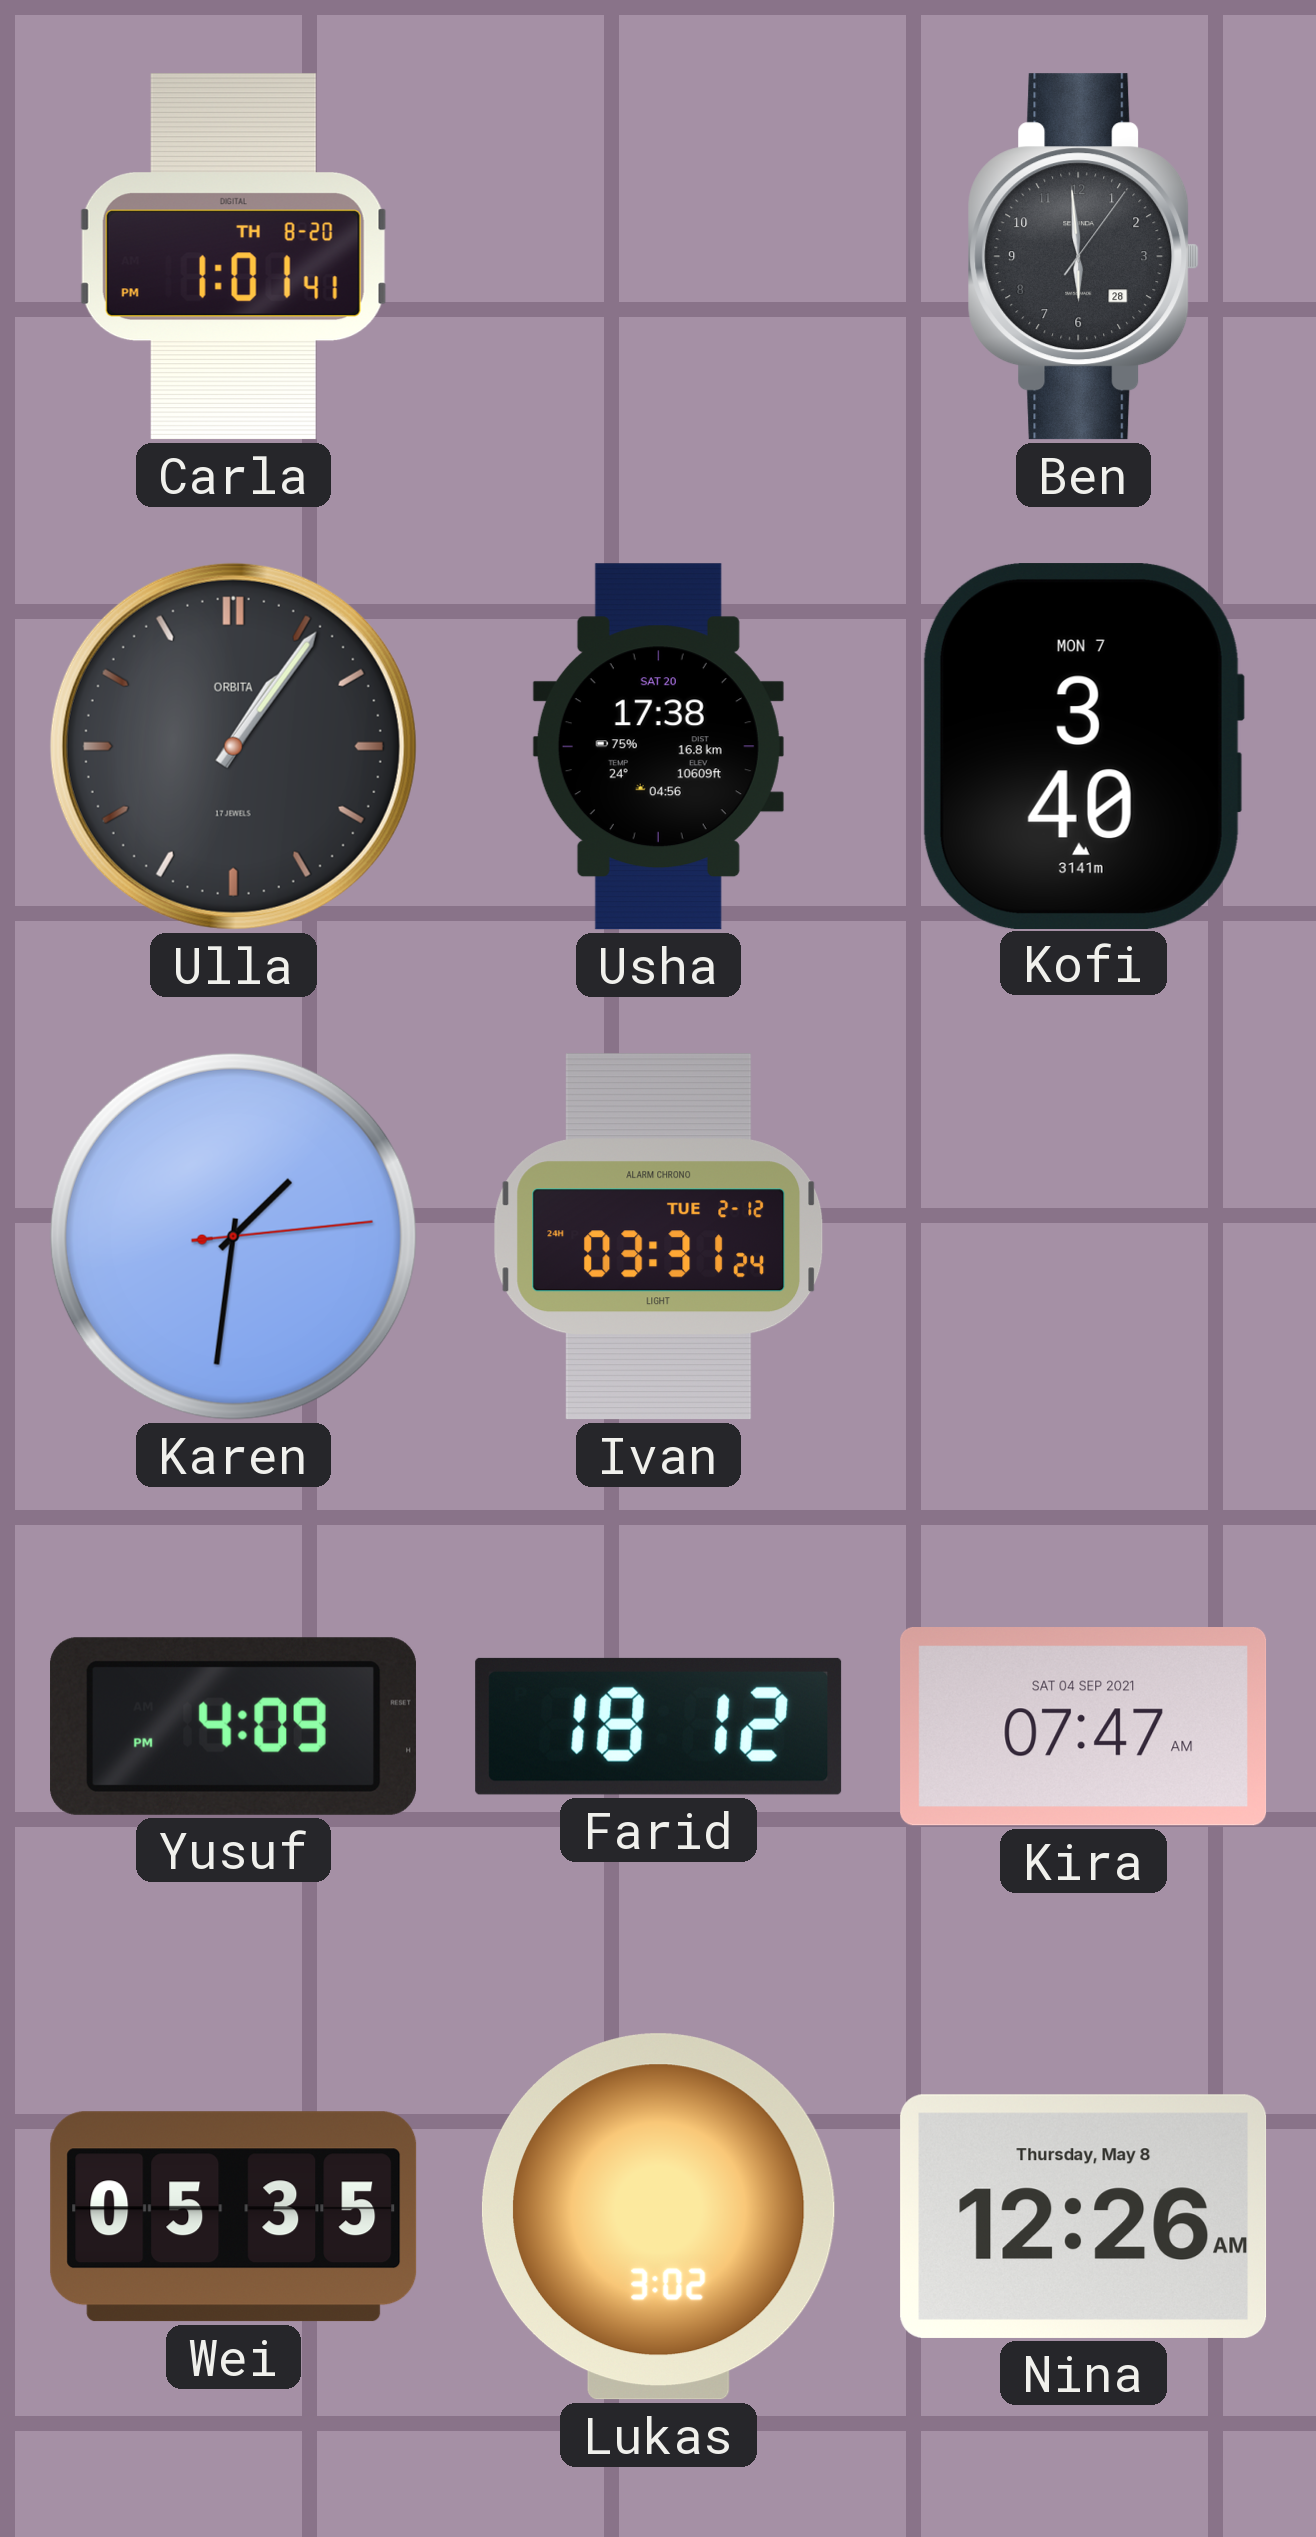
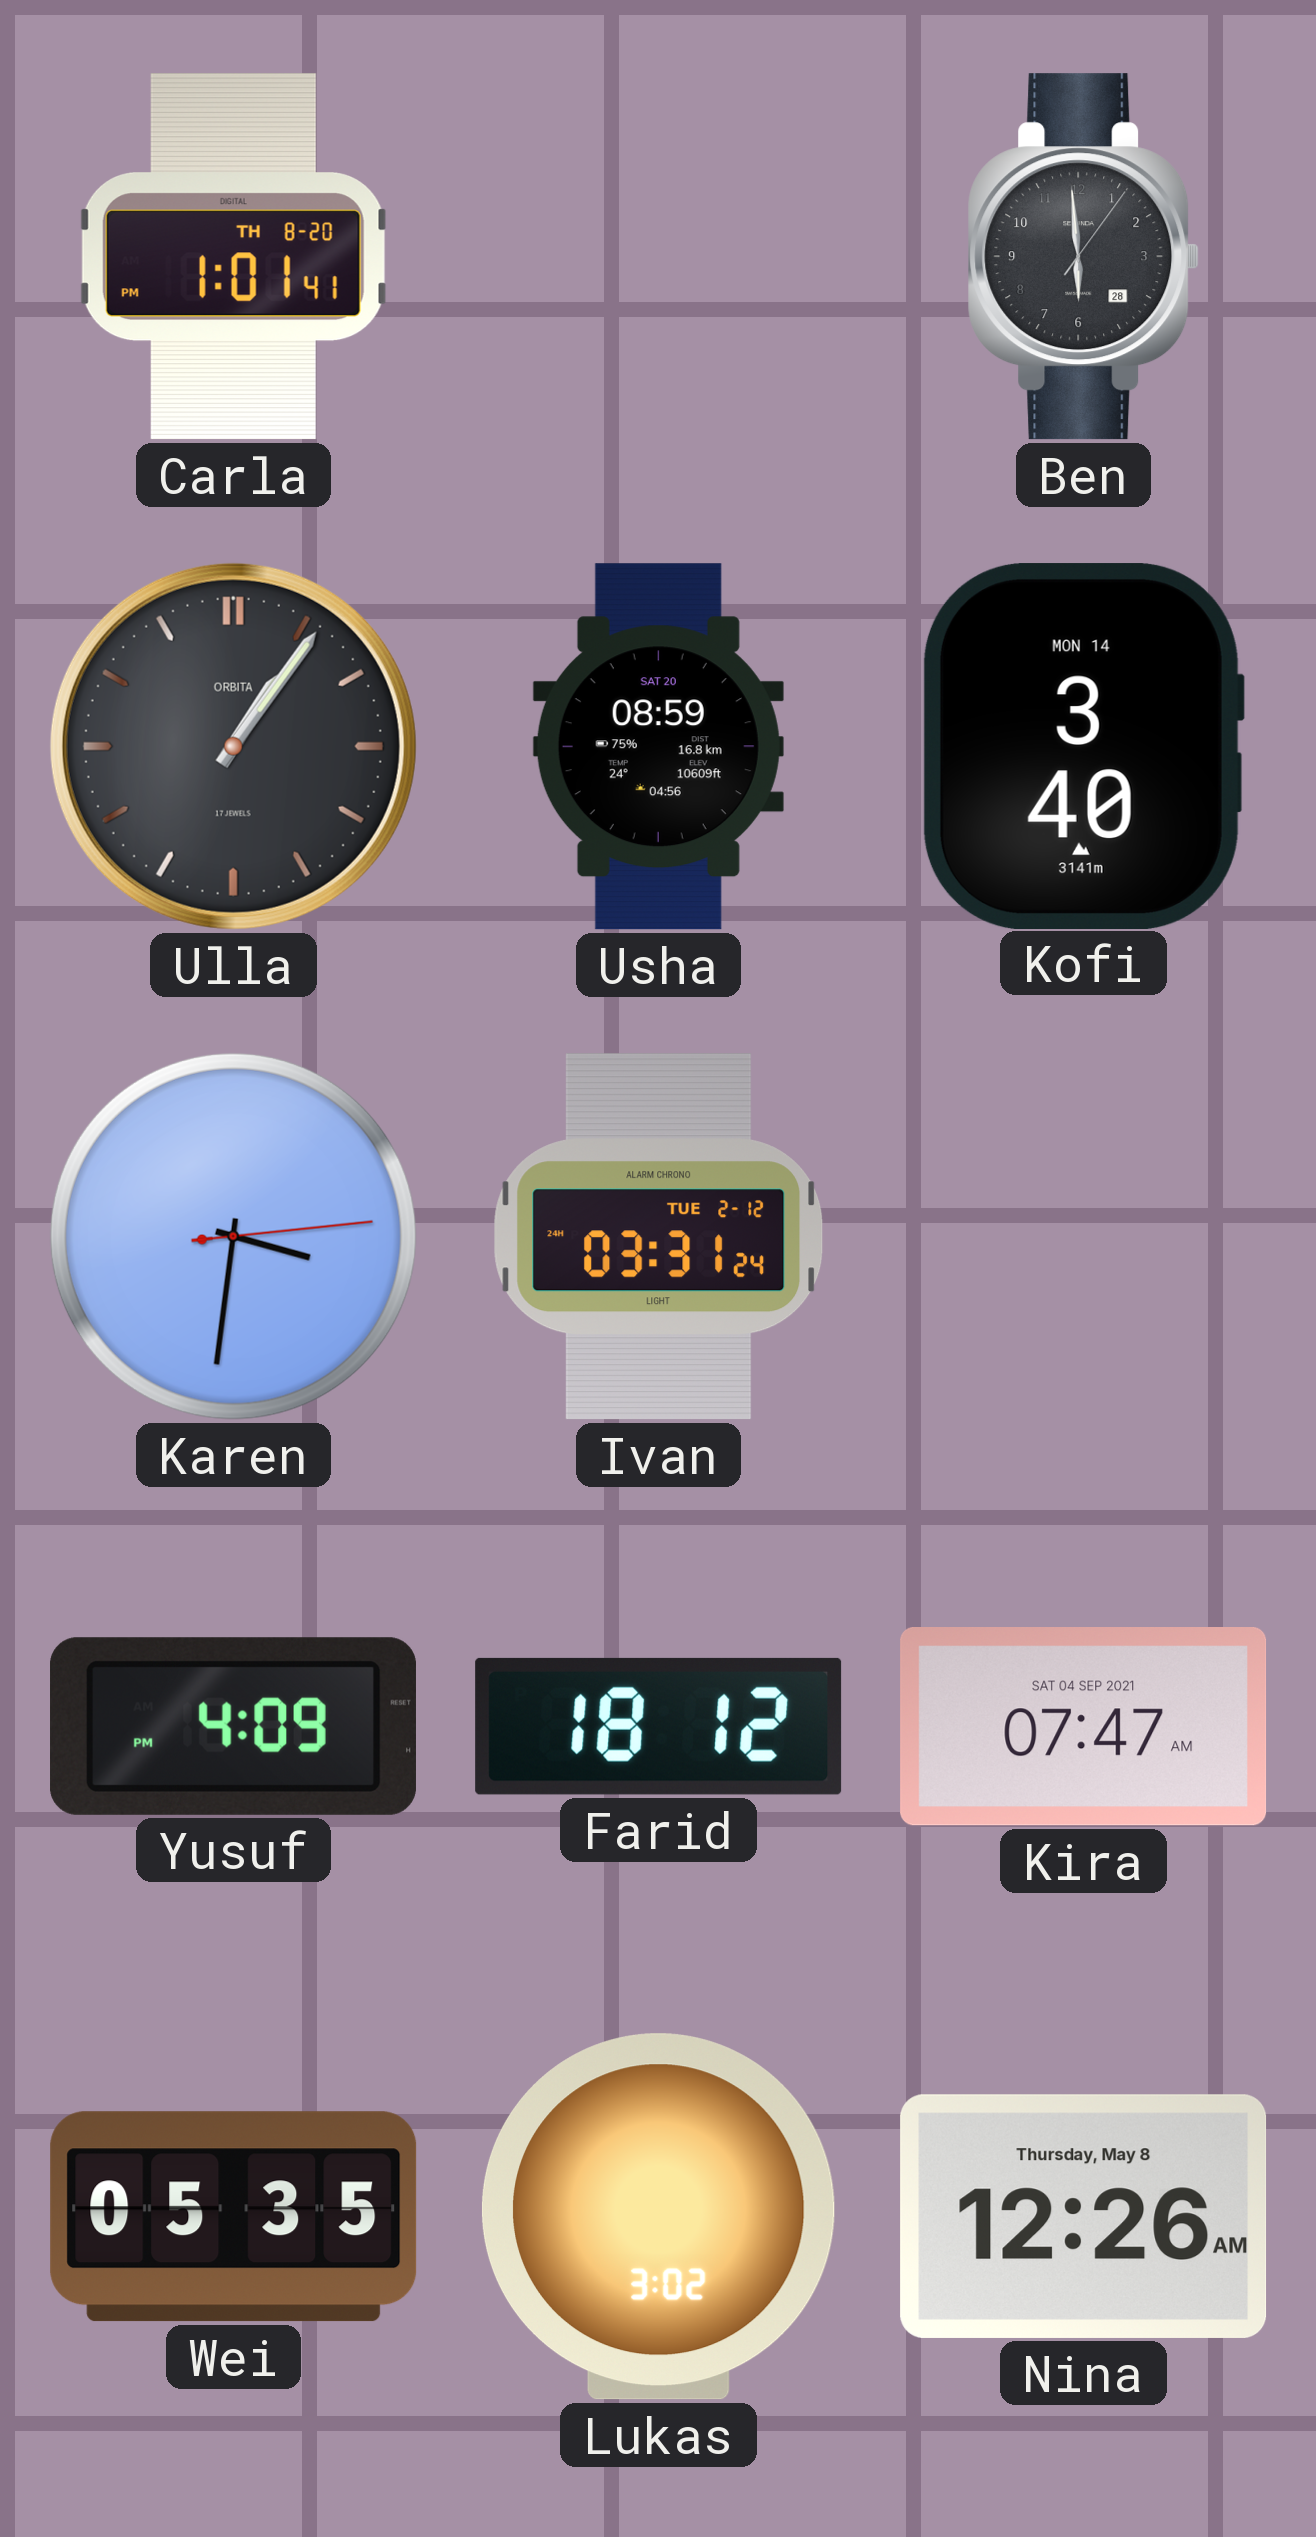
Usha: 17:38 -> 08:59 (658, 747)
Kofi date: MON 7 -> MON 14 (1083, 746)
Karen: 1:31 -> 3:31 (233, 1236)
